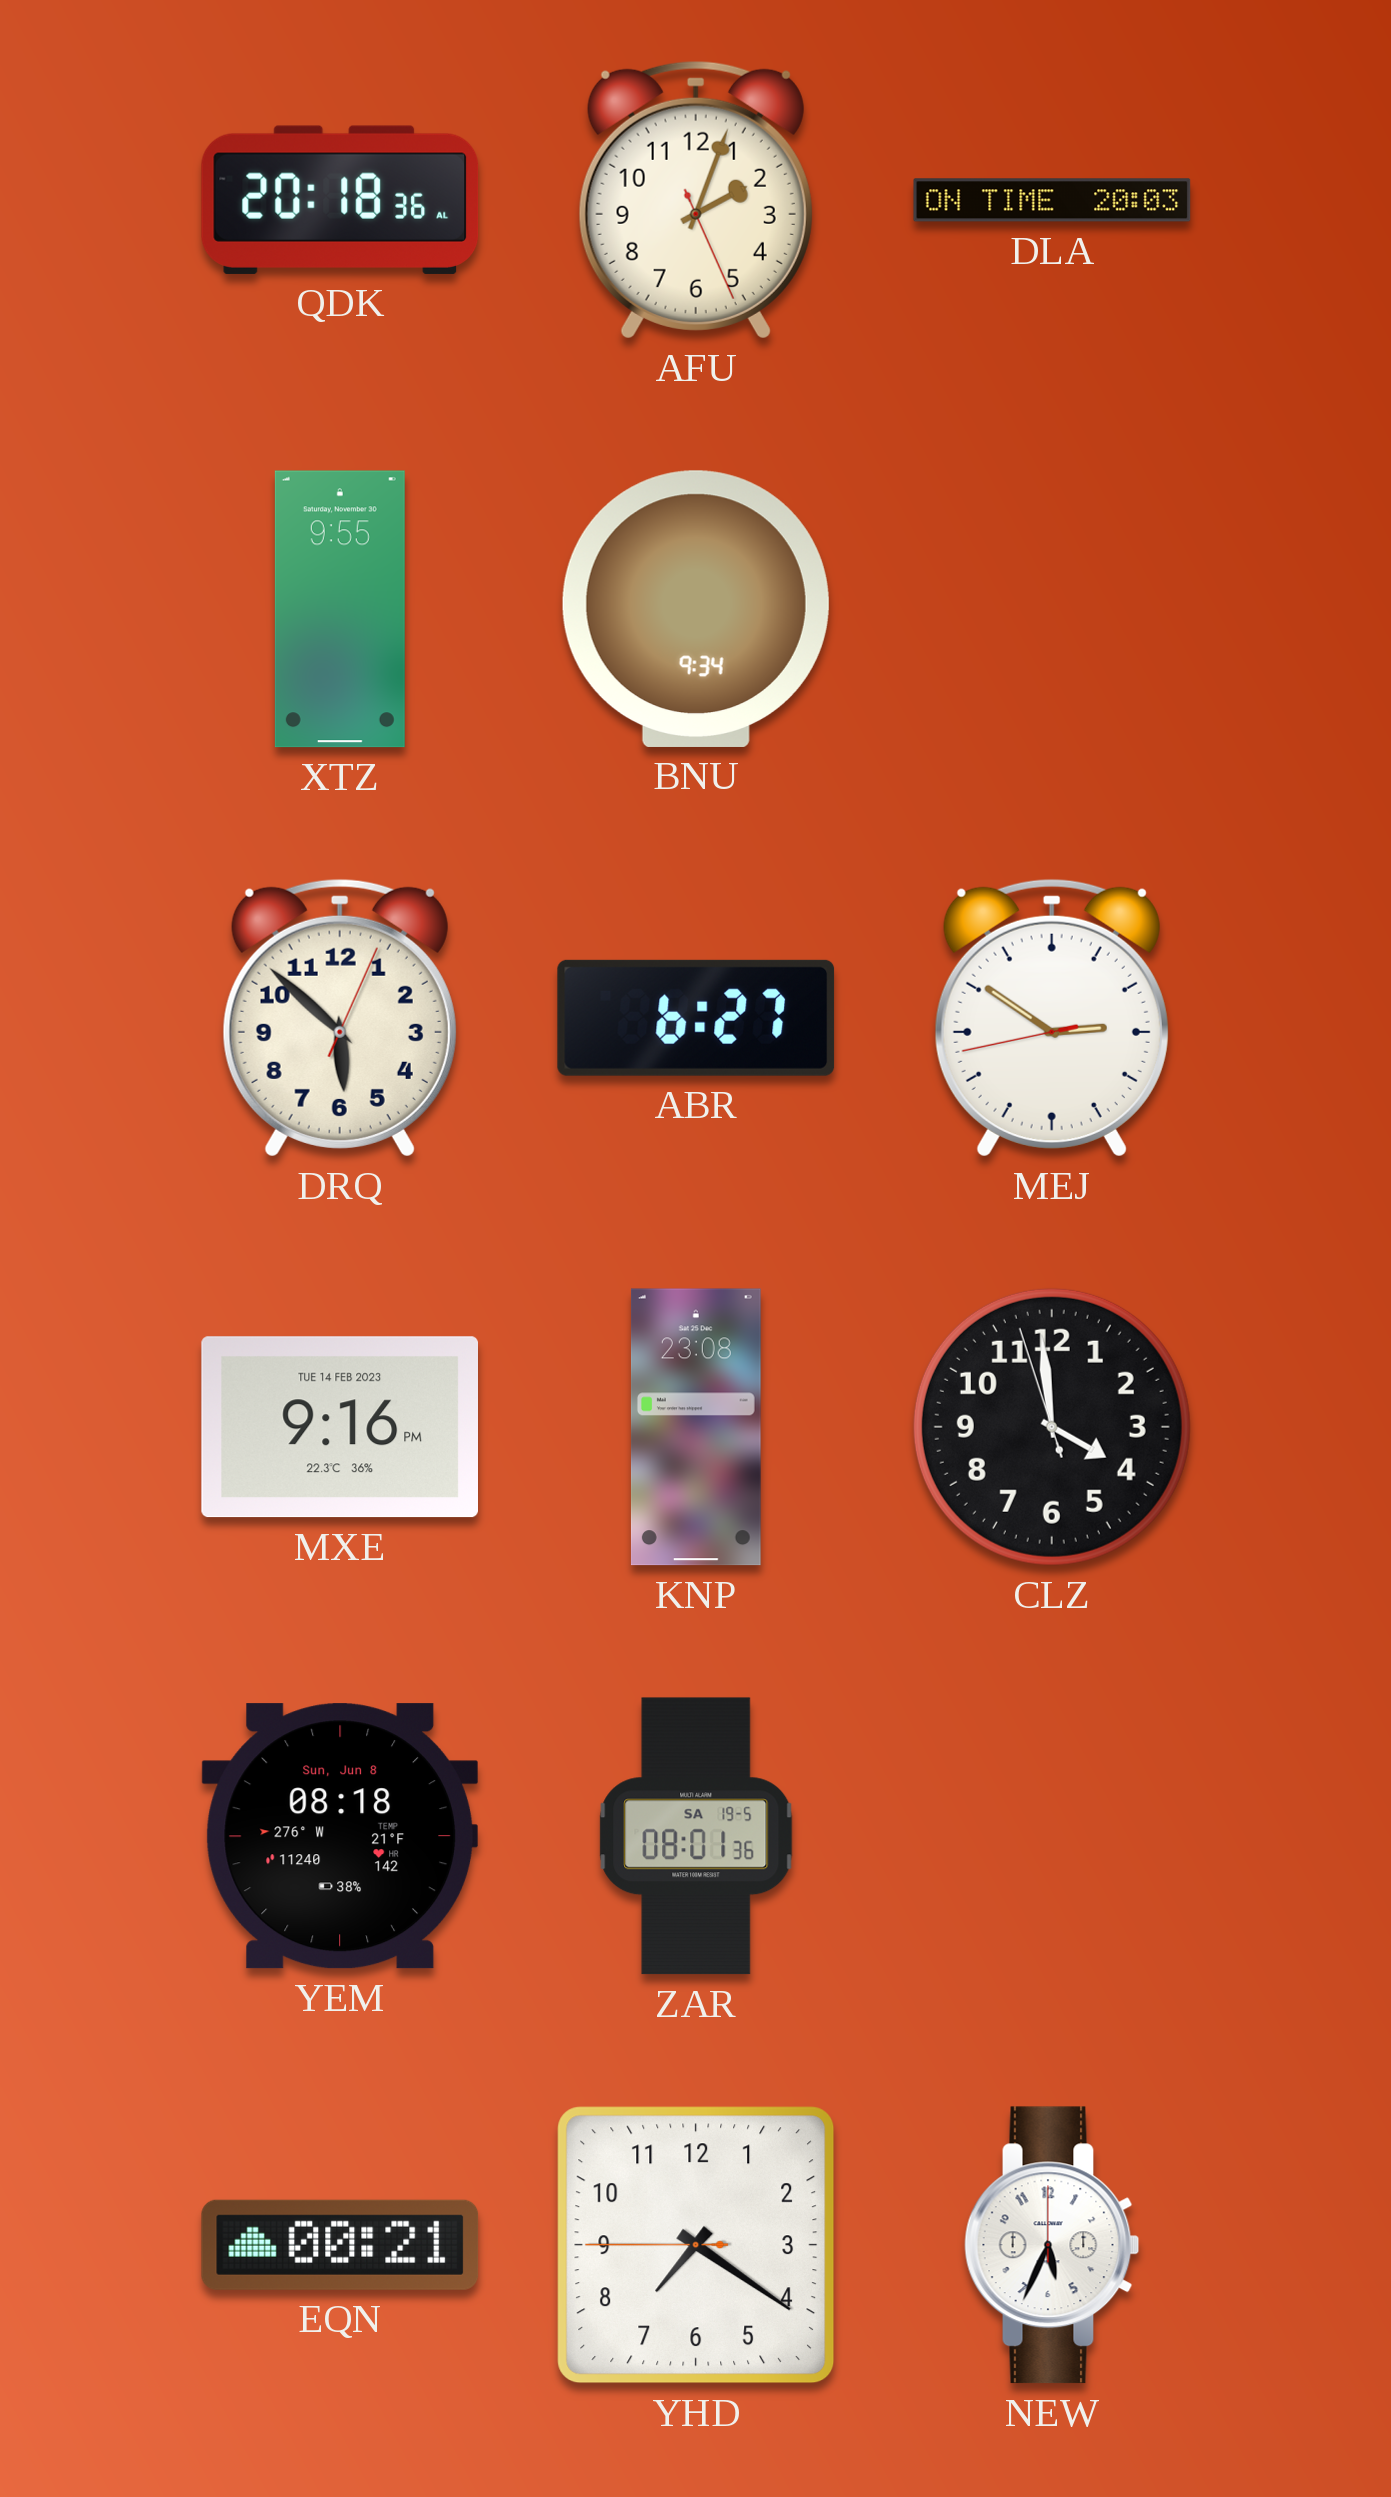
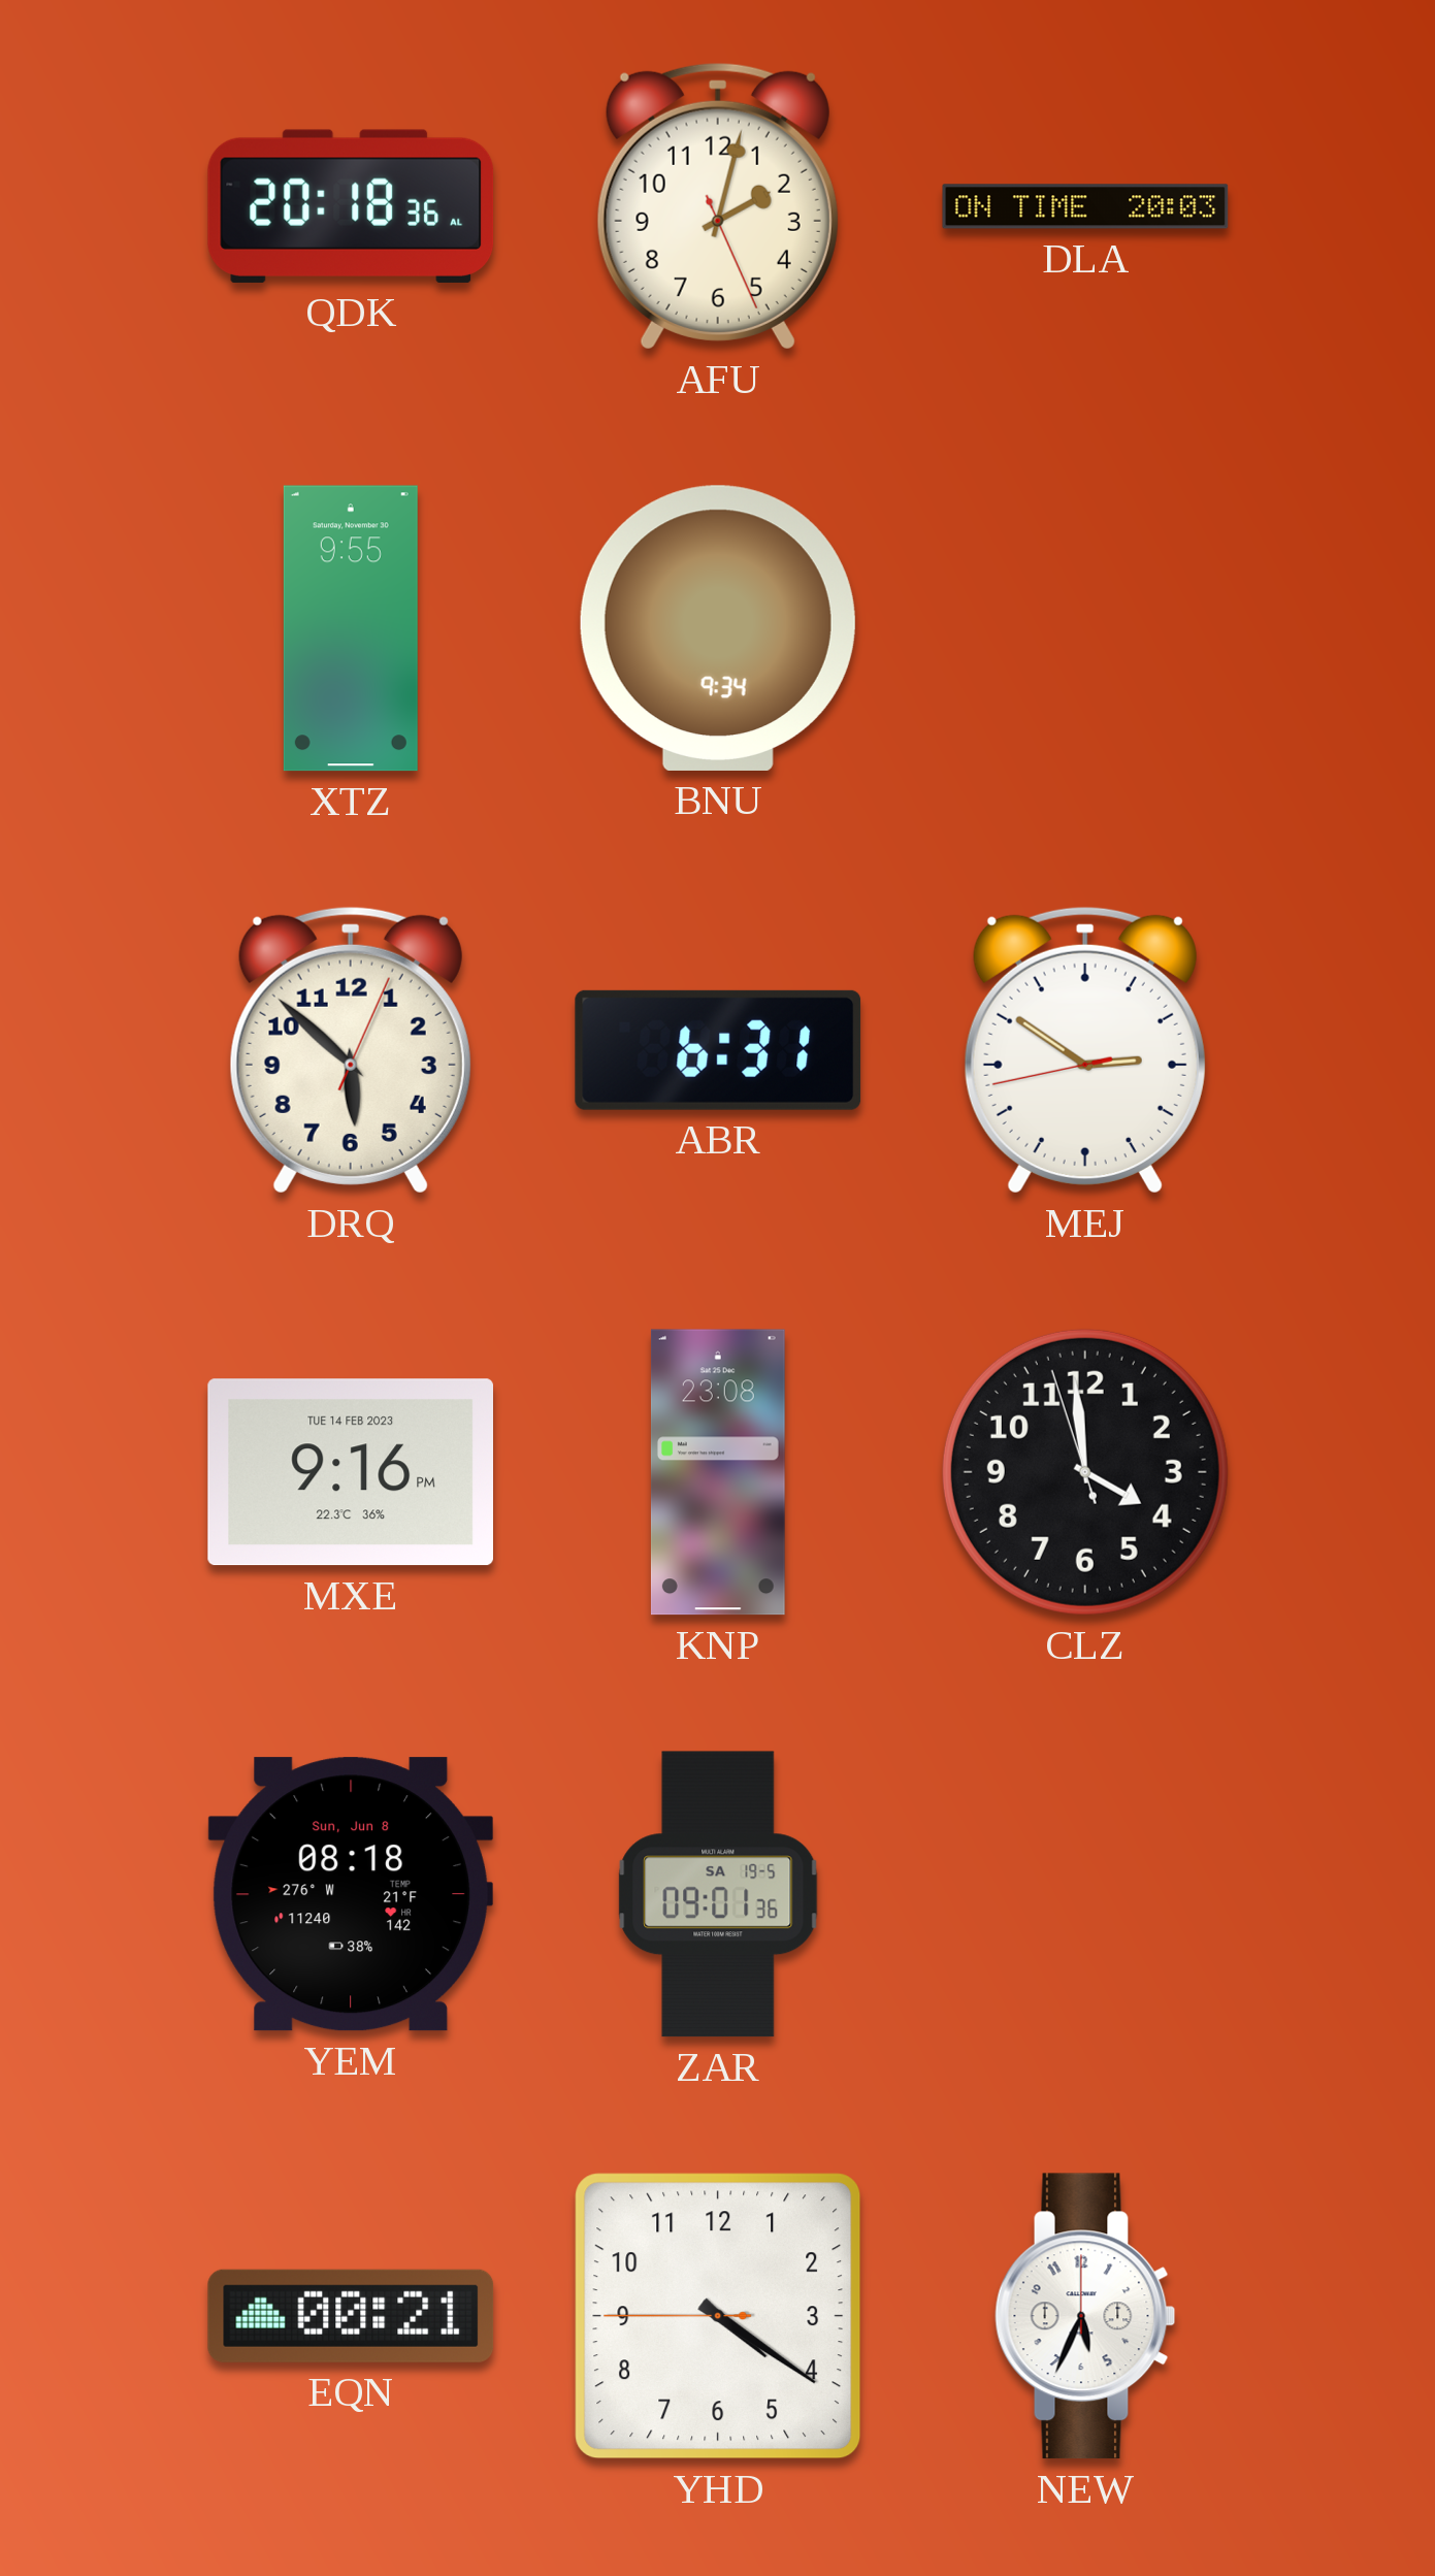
AFU: 2:03 -> 2:02 (718, 206)
ABR: 6:27 -> 6:31 (718, 1050)
ZAR: 08:01 -> 09:01 (718, 1894)
YHD: 7:20 -> 4:20 (718, 2316)
